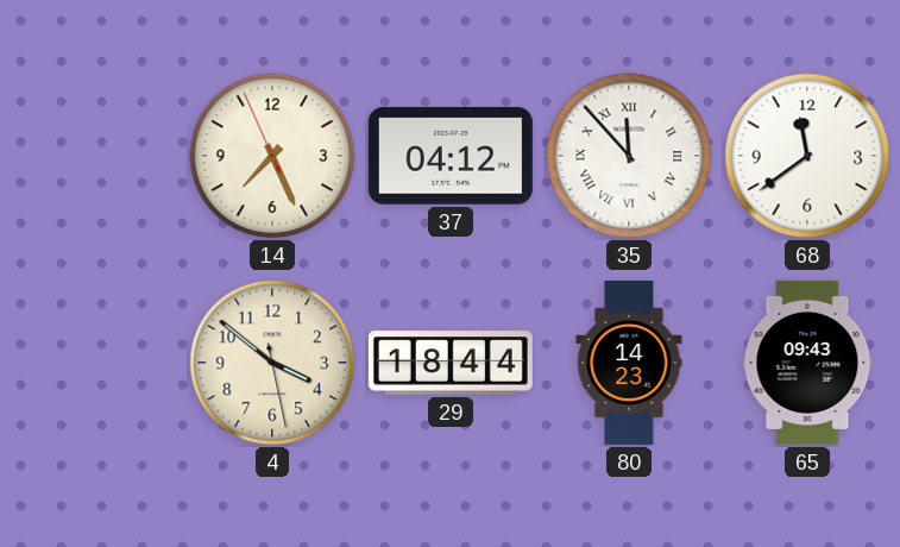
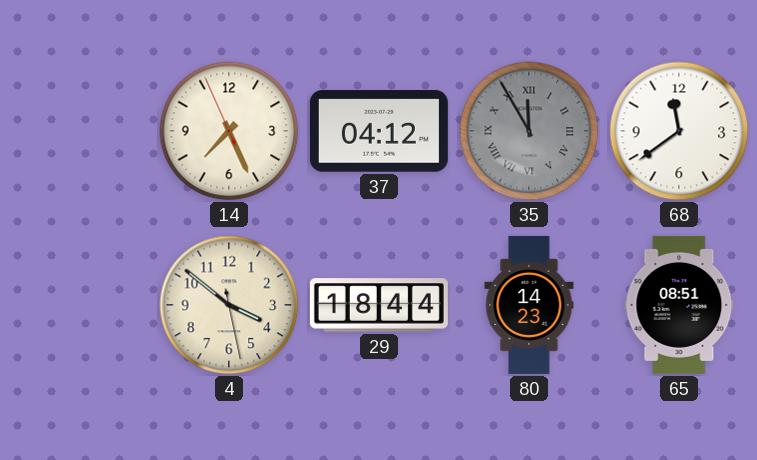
35: 11:53 -> 11:55 (529, 131)
35 dial: white -> grey (529, 131)
65: 09:43 -> 08:51 (679, 305)
